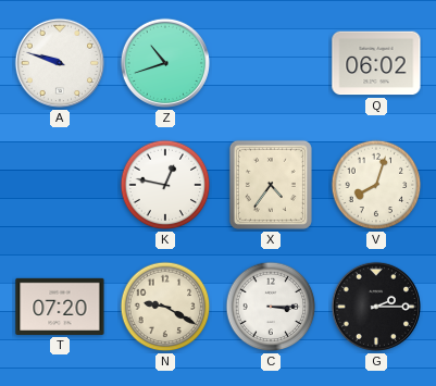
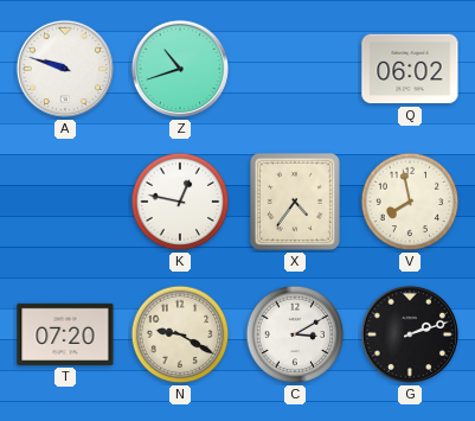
V: 8:03 -> 7:58 (410, 202)
C: 3:15 -> 3:10 (295, 334)
G: 2:15 -> 2:12 (410, 334)
